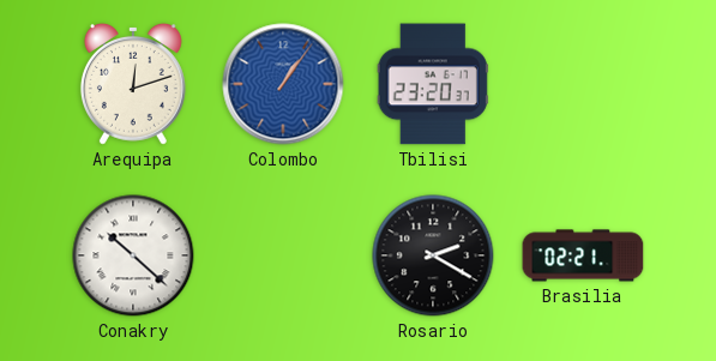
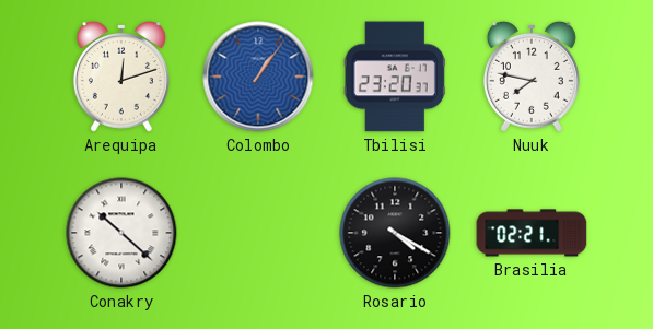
Nuuk: none -> 7:47 (532, 77)
Rosario: 2:20 -> 4:20 (395, 233)
